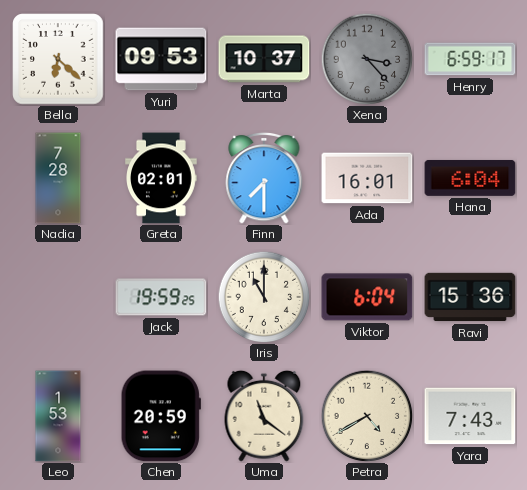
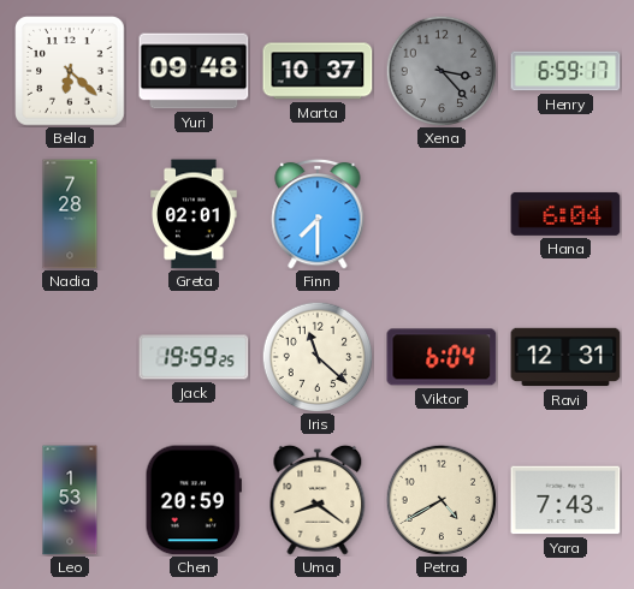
Yuri: 09:53 -> 09:48 (194, 71)
Ada: 16:01 -> none (367, 178)
Iris: 11:00 -> 11:22 (318, 357)
Ravi: 15:36 -> 12:31 (565, 357)
Uma: 11:21 -> 8:21 (318, 500)
